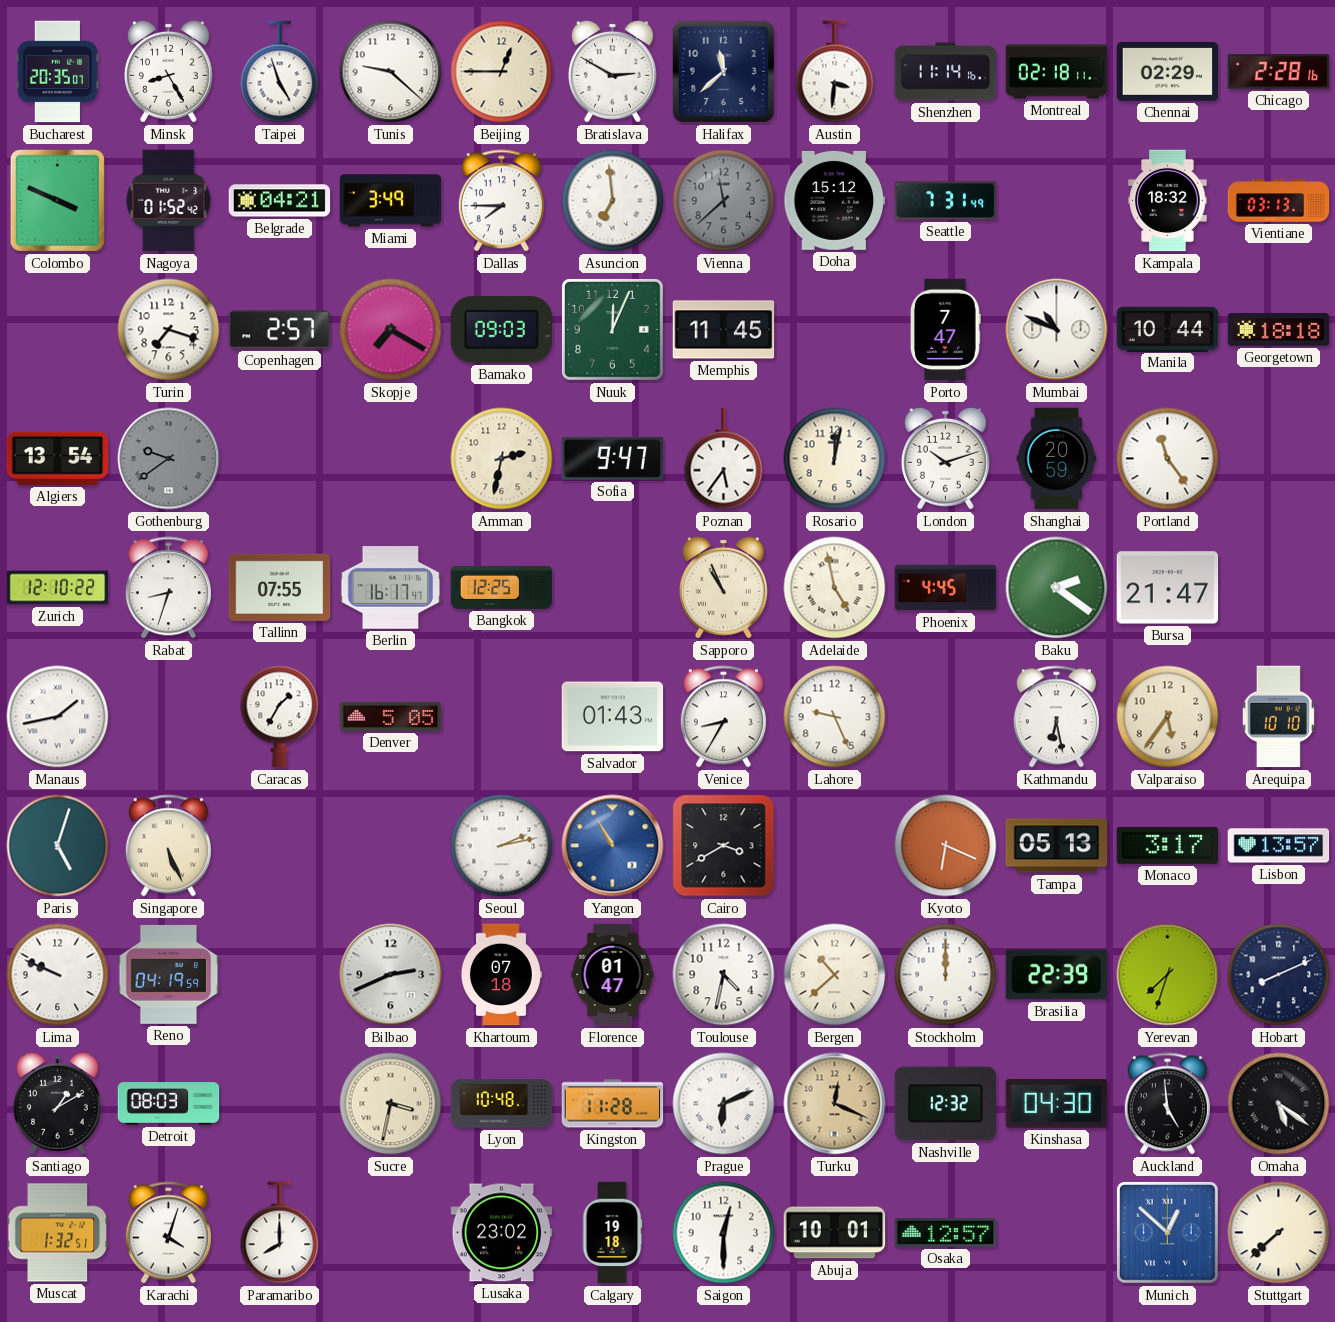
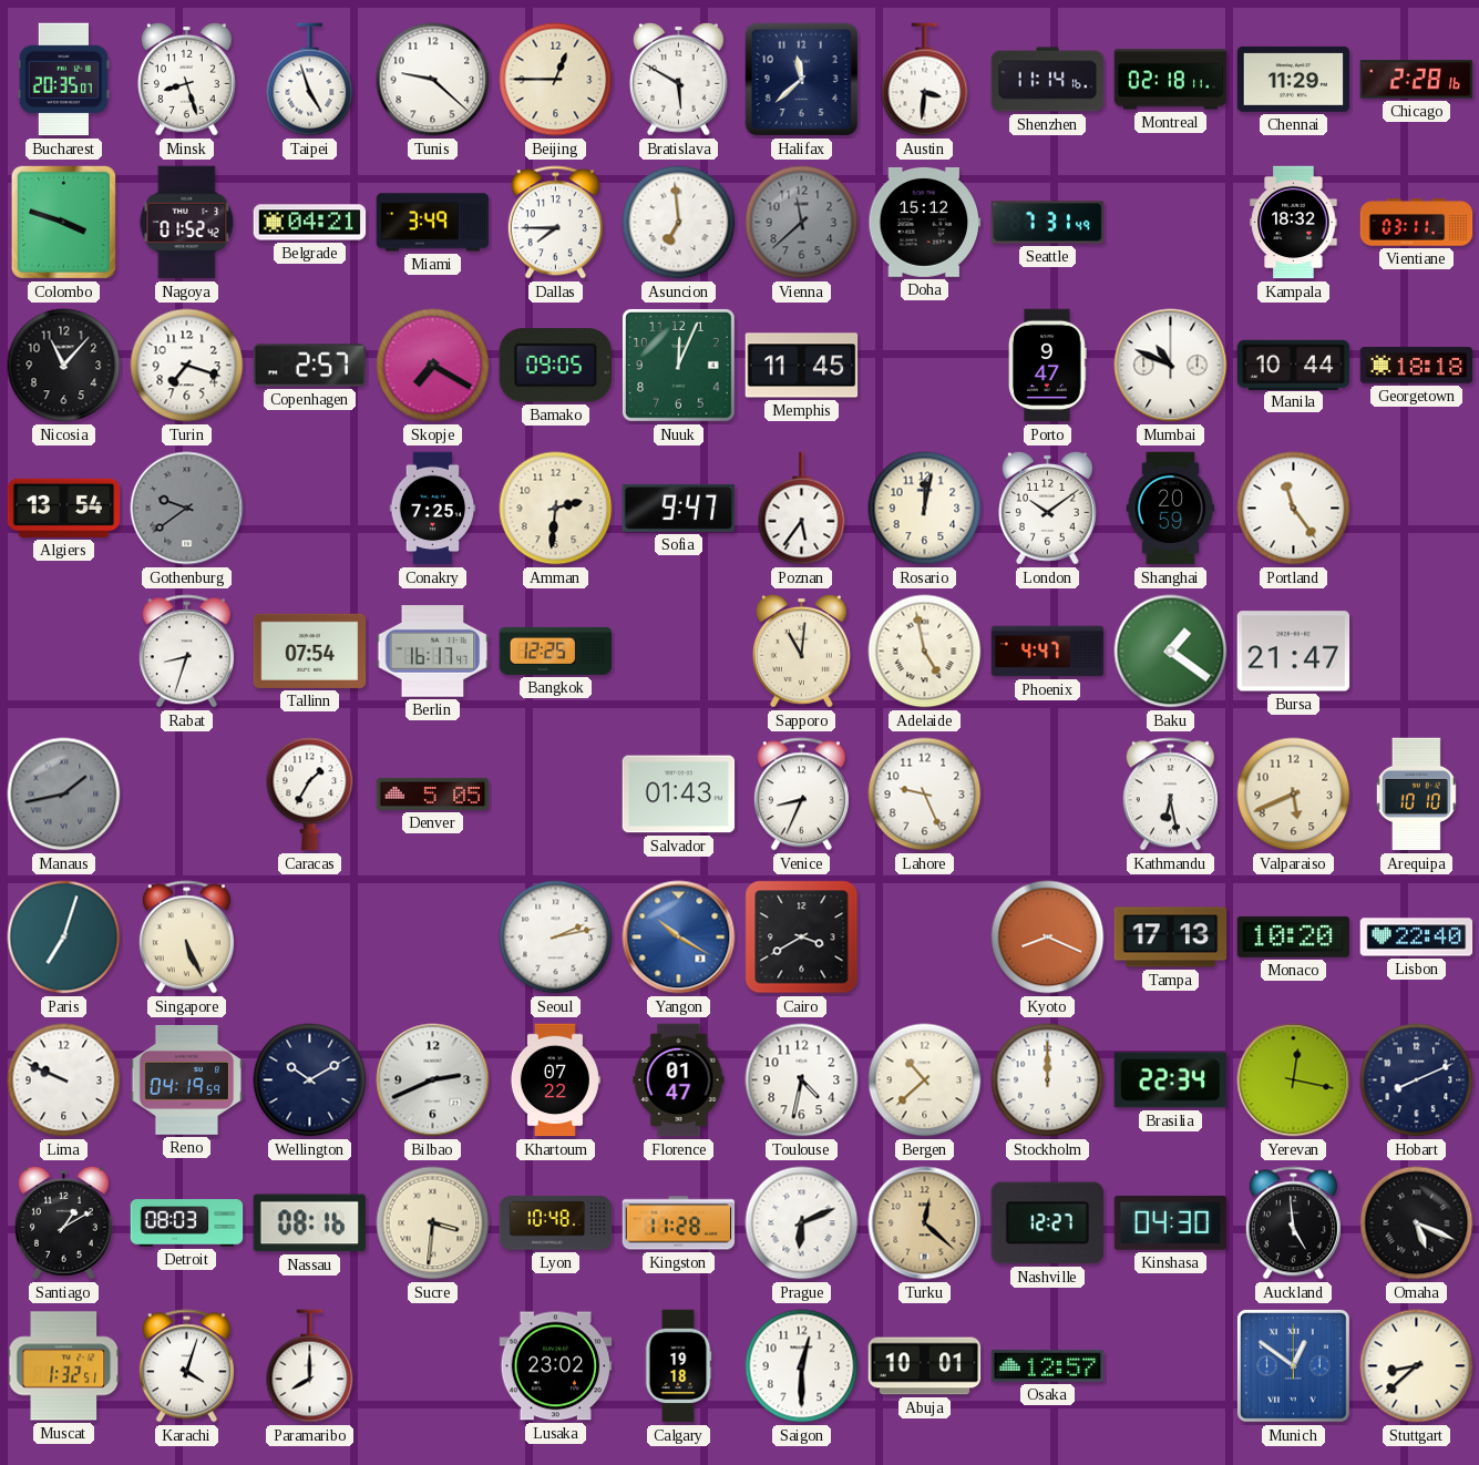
Minsk: 8:25 -> 8:27 (186, 79)
Bratislava: 2:50 -> 5:50 (678, 79)
Chennai: 02:29 -> 11:29 (1294, 79)
Colombo: 3:49 -> 3:48 (63, 222)
Vientiane: 03:13 -> 03:11 (1417, 223)
Nicosia: none -> 11:07 (64, 366)
Bamako: 09:03 -> 09:05 (555, 366)
Porto: 7:47 -> 9:47 (1048, 366)
Conakry: none -> 7:25 (433, 509)
Amman: 2:32 -> 2:31 (556, 509)
London: 10:12 -> 10:09 (1047, 508)
Zurich: 12:10 -> none (58, 588)
Tallinn: 07:55 -> 07:54 (310, 650)
Sapporo: 10:56 -> 11:01 (801, 650)
Phoenix: 4:45 -> 4:47 (1048, 652)
Baku: 2:21 -> 1:21 (1171, 652)
Manaus dial: white -> grey (64, 795)
Venice: 8:35 -> 8:34 (801, 795)
Valparaiso: 5:36 -> 5:41 (1294, 795)
Paris: 5:03 -> 7:03 (64, 938)
Yangon: 10:55 -> 10:20 (679, 938)
Kyoto: 6:19 -> 8:19 (1048, 938)
Tampa: 05:13 -> 17:13 (1171, 938)
Monaco: 3:17 -> 10:20 (1294, 936)
Lisbon: 13:57 -> 22:40 (1417, 938)
Wellington: none -> 10:10 (310, 1080)
Khartoum: 07:18 -> 07:22 (555, 1080)
Brasilia: 22:39 -> 22:34 (1171, 1080)
Yerevan: 7:33 -> 12:17 (1294, 1080)
Nassau: none -> 08:16 (309, 1223)
Sucre: 3:32 -> 3:31 (433, 1223)
Turku: 12:19 -> 12:22 (925, 1223)
Nashville: 12:32 -> 12:27 (1047, 1223)
Omaha: 5:21 -> 5:19 (1417, 1223)
Munich: 12:52 -> 12:51 (1293, 1365)
Stuttgart: 7:38 -> 8:38 (1417, 1366)
